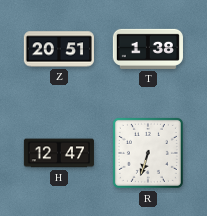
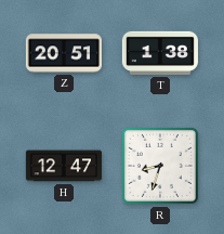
R: 6:33 -> 8:33 (160, 166)
